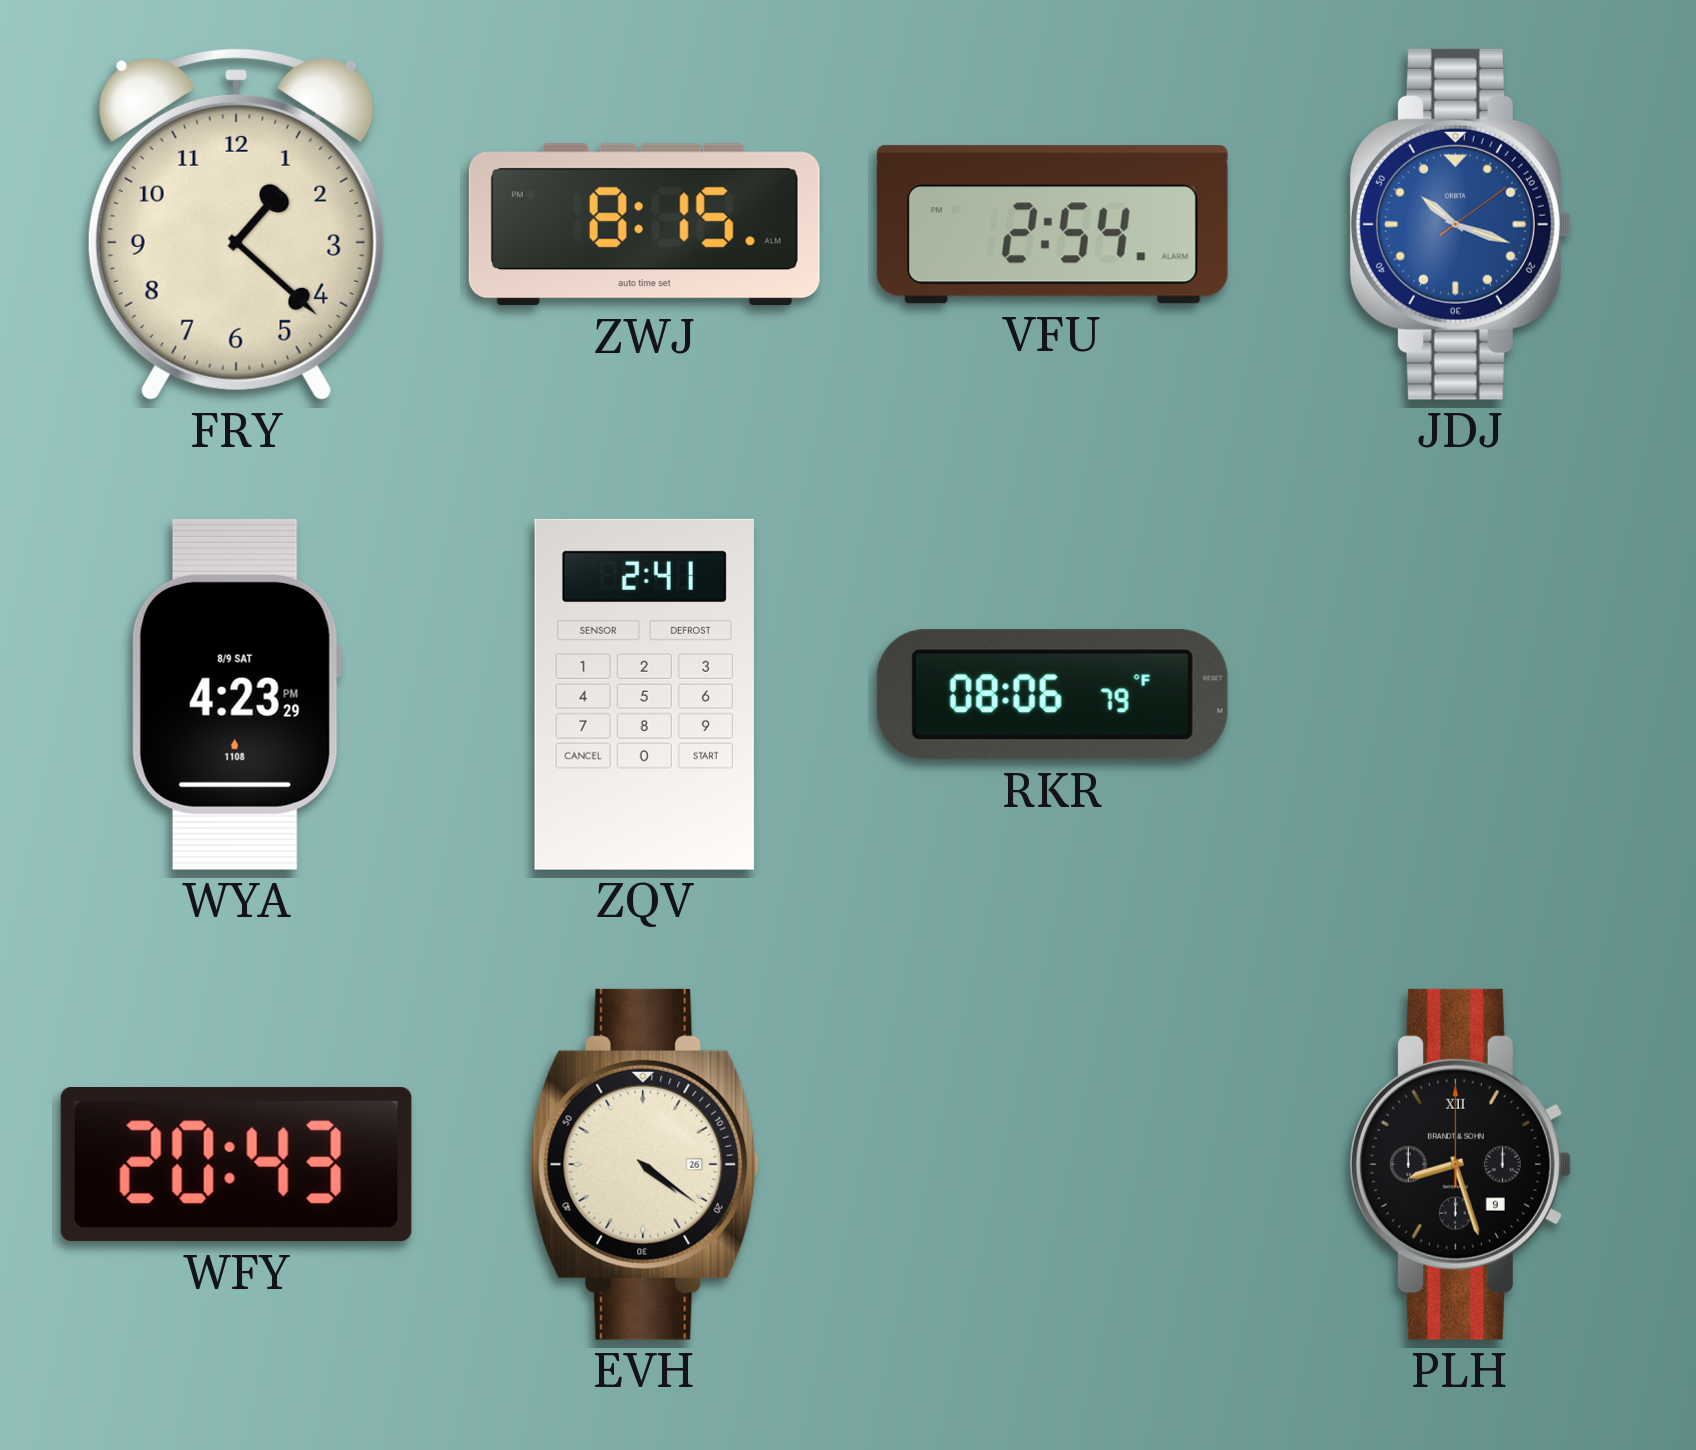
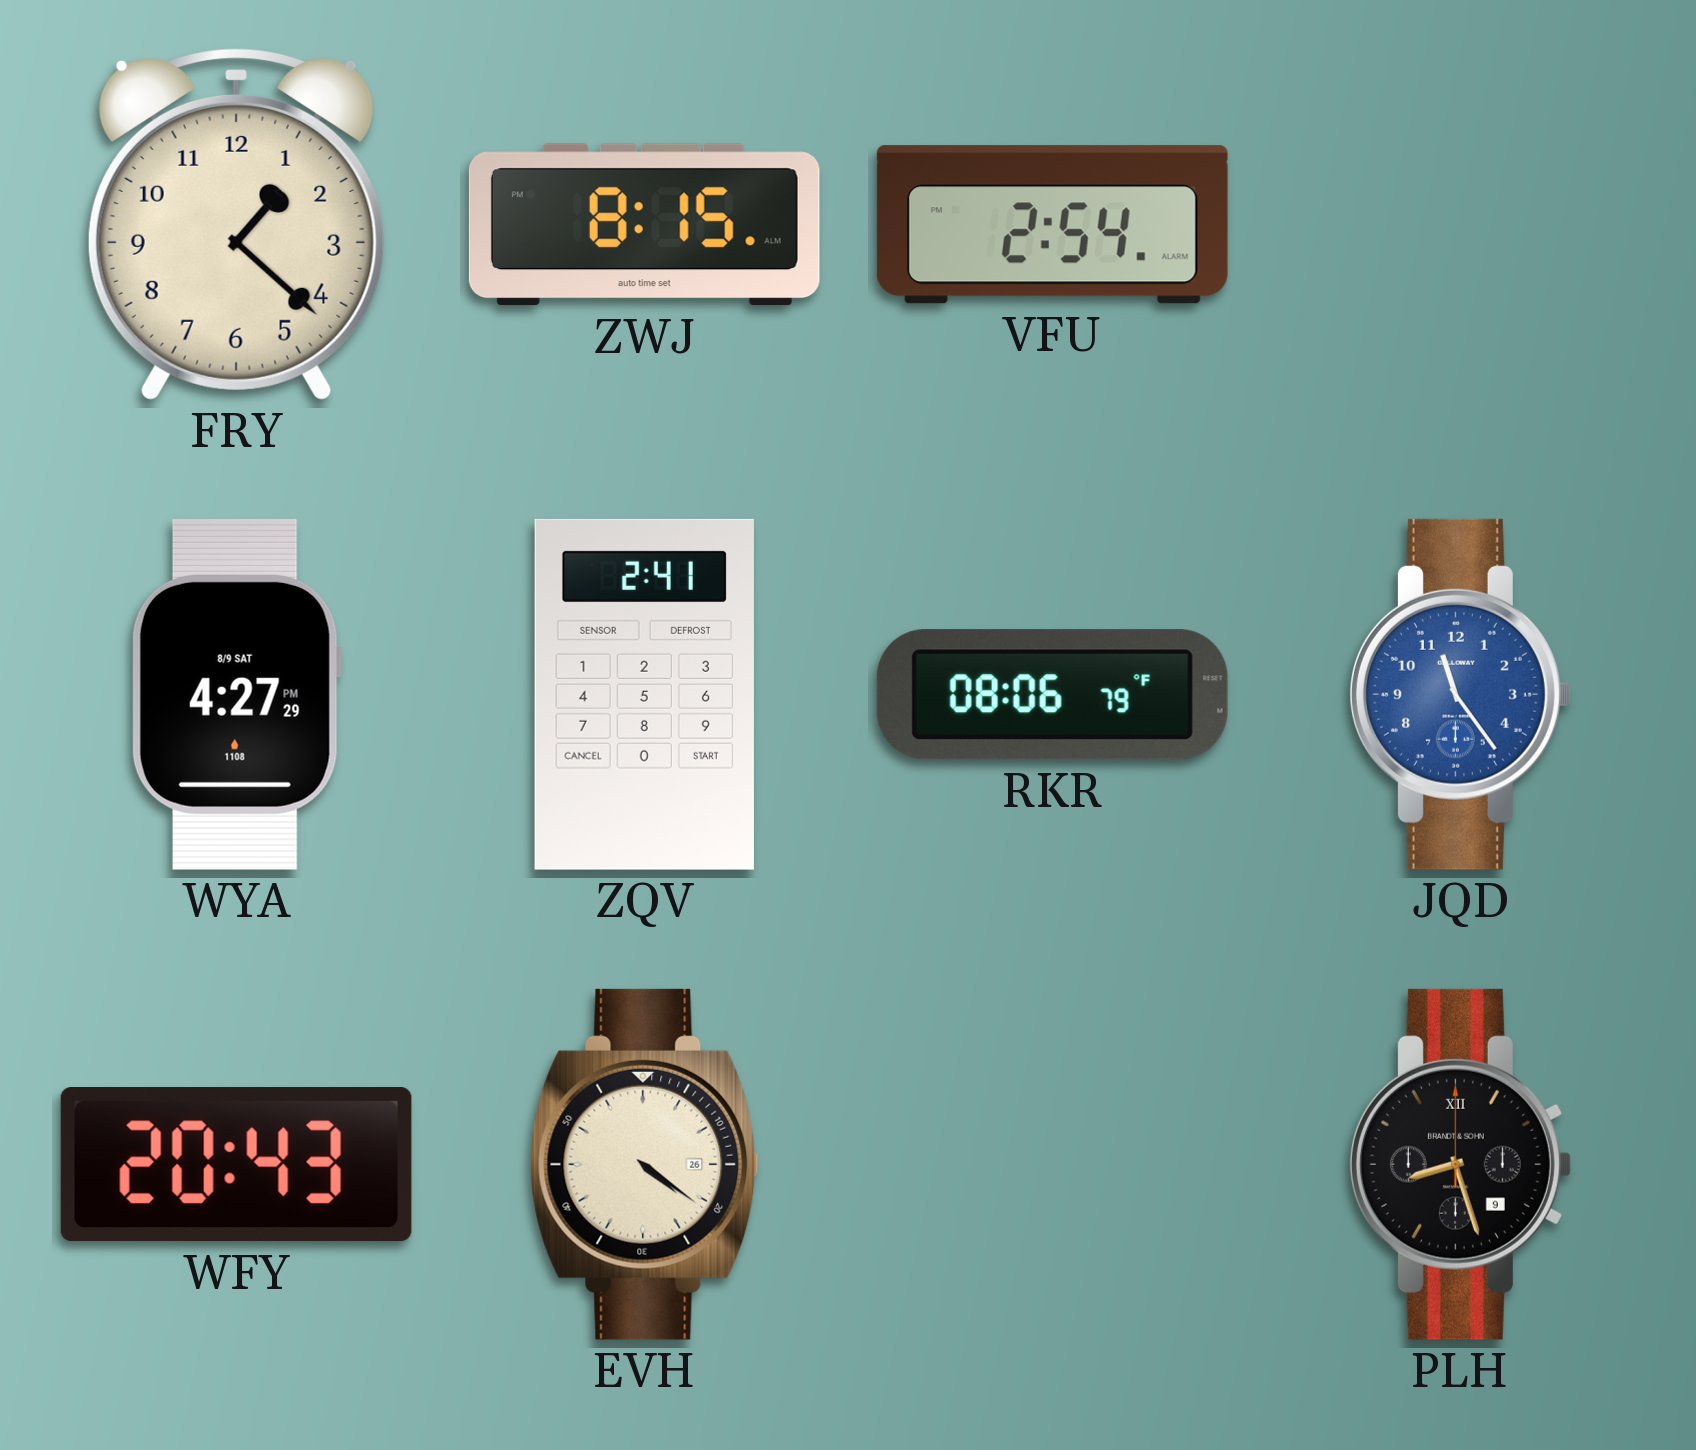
JDJ: 10:18 -> none (1460, 224)
WYA: 4:23 -> 4:27 (236, 694)
JQD: none -> 11:24 (1460, 694)
